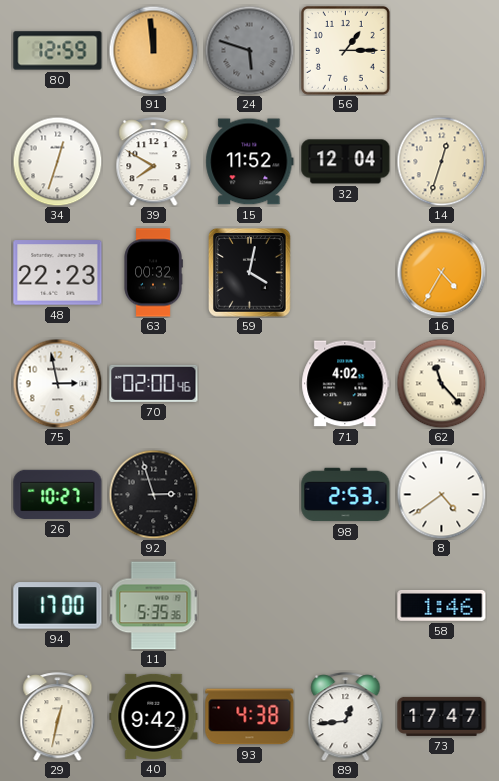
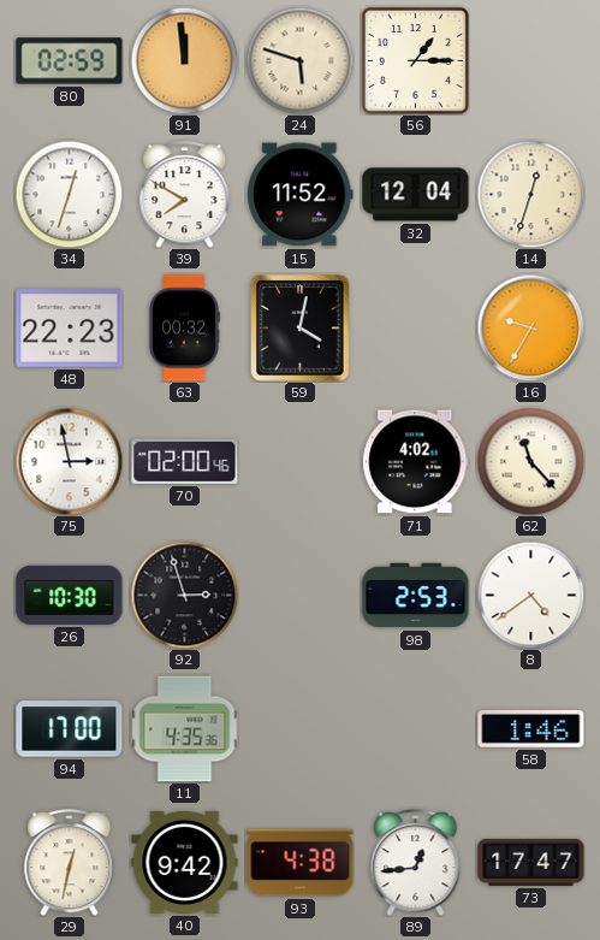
80: 12:59 -> 02:59 (70, 61)
24 dial: grey -> cream (299, 60)
16: 4:35 -> 9:35 (530, 327)
26: 10:27 -> 10:30 (70, 595)
11: 5:35 -> 4:35 (184, 729)
